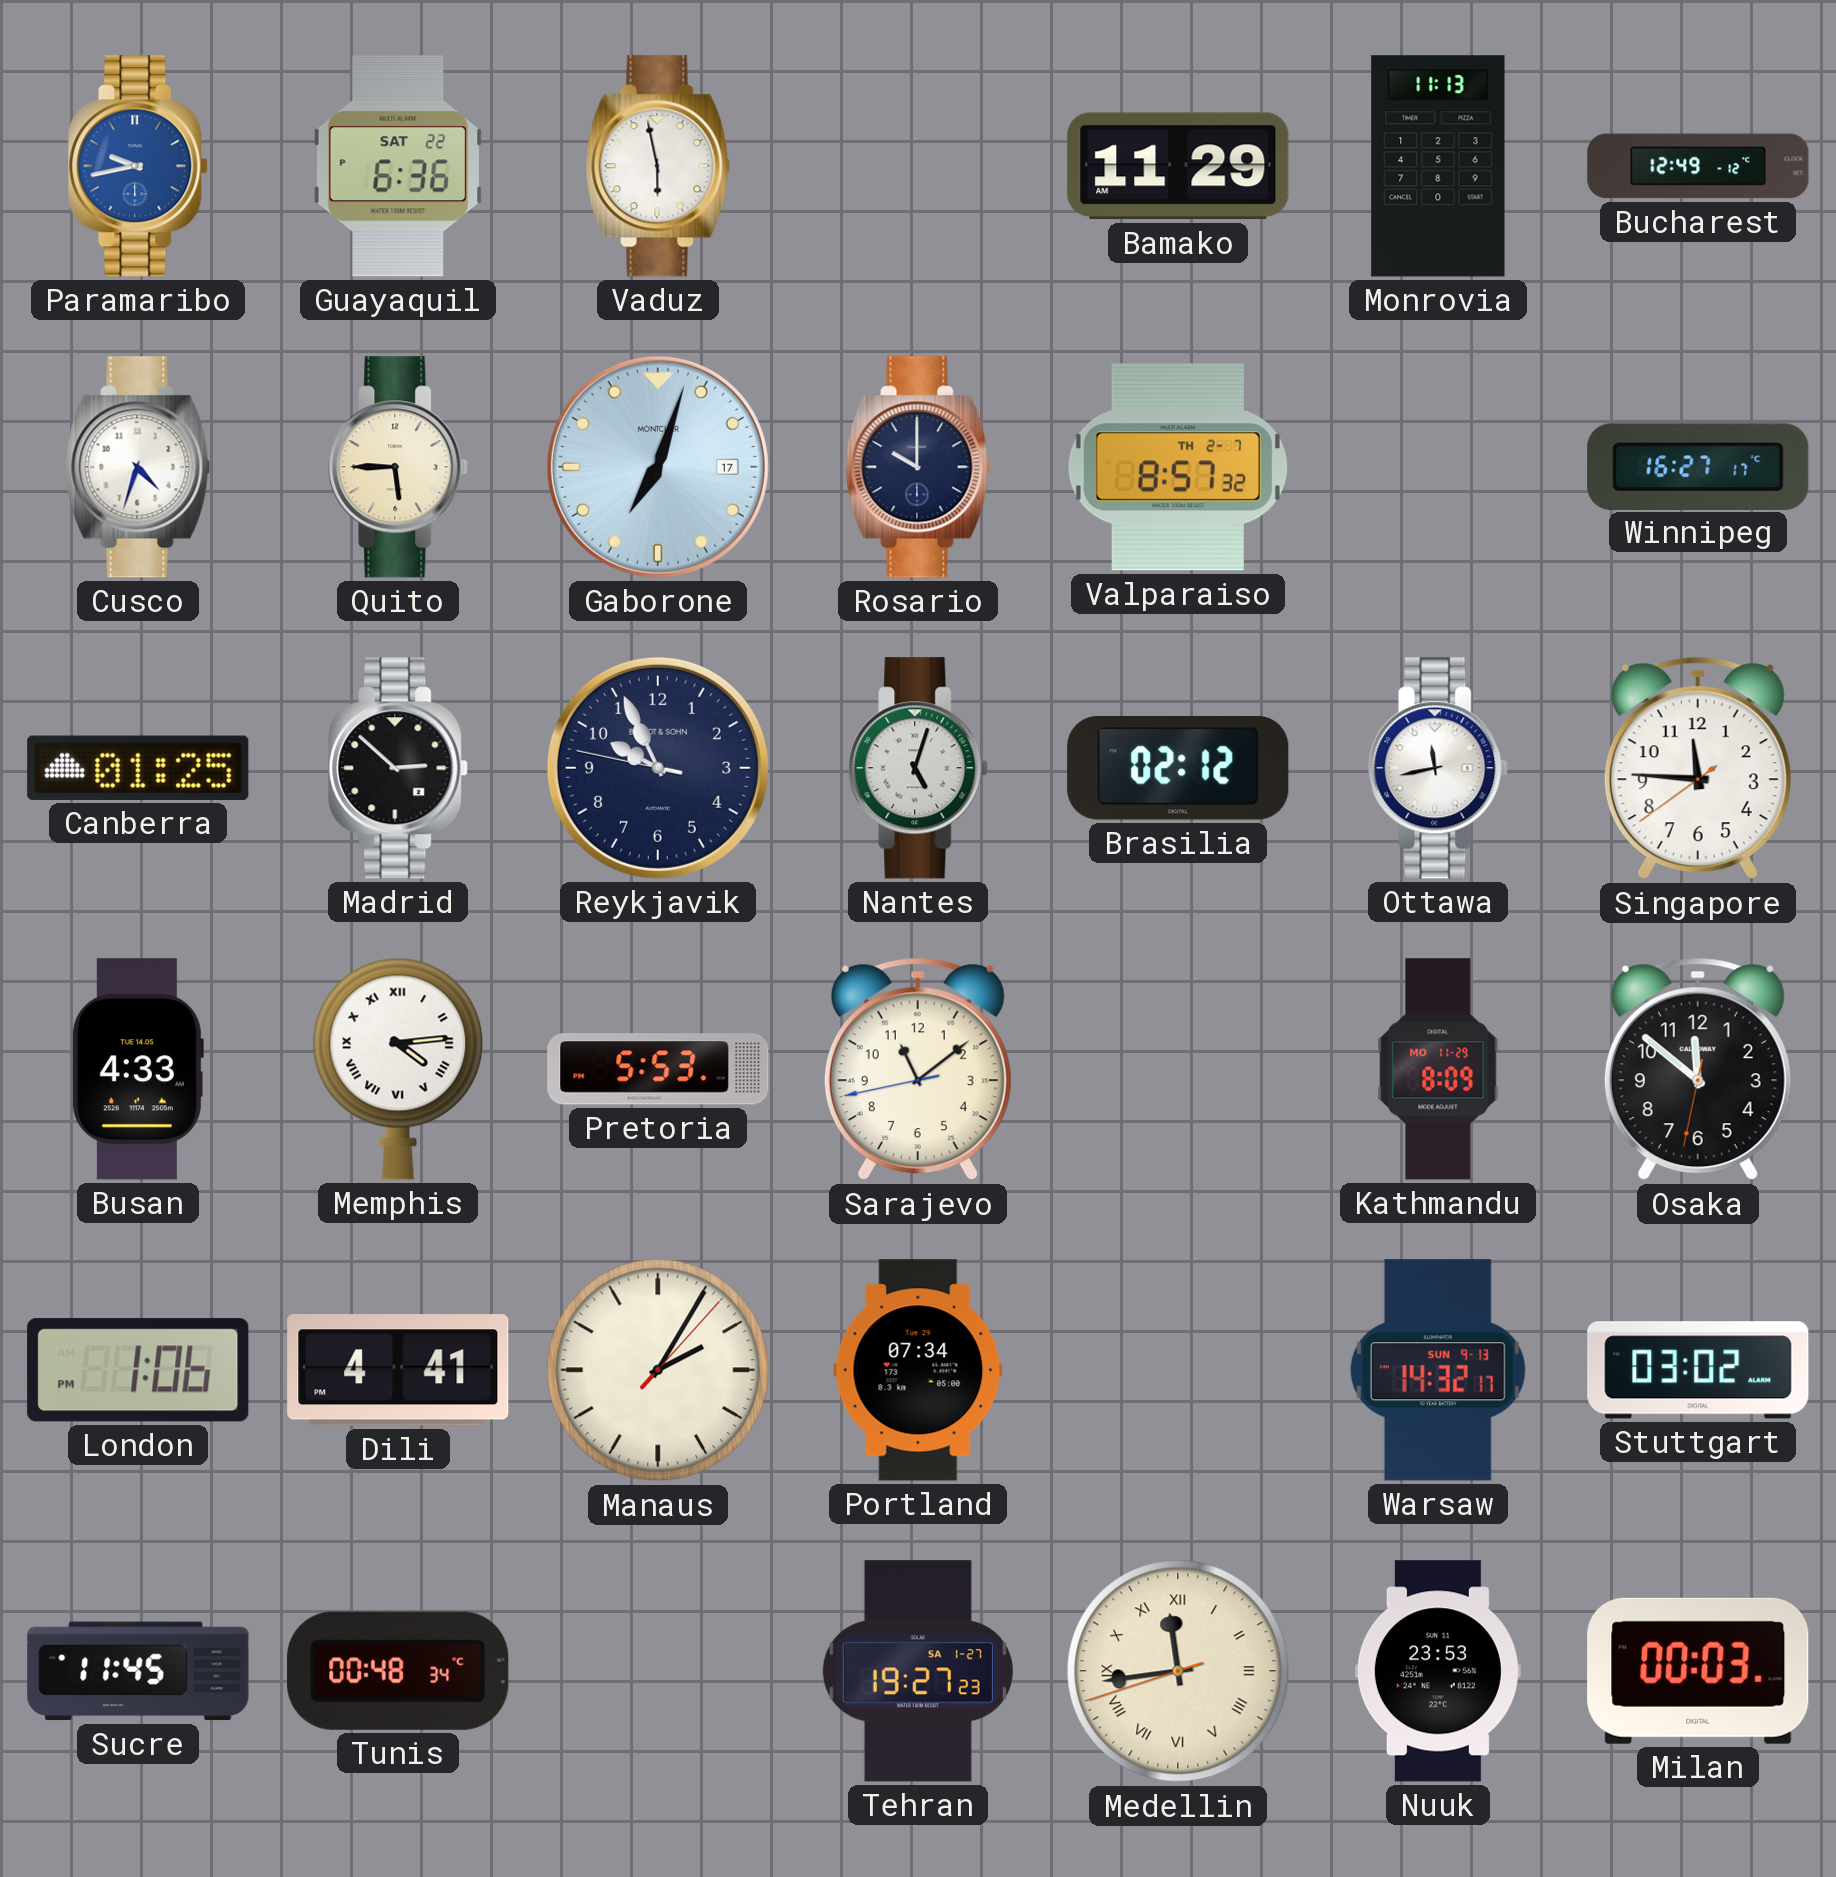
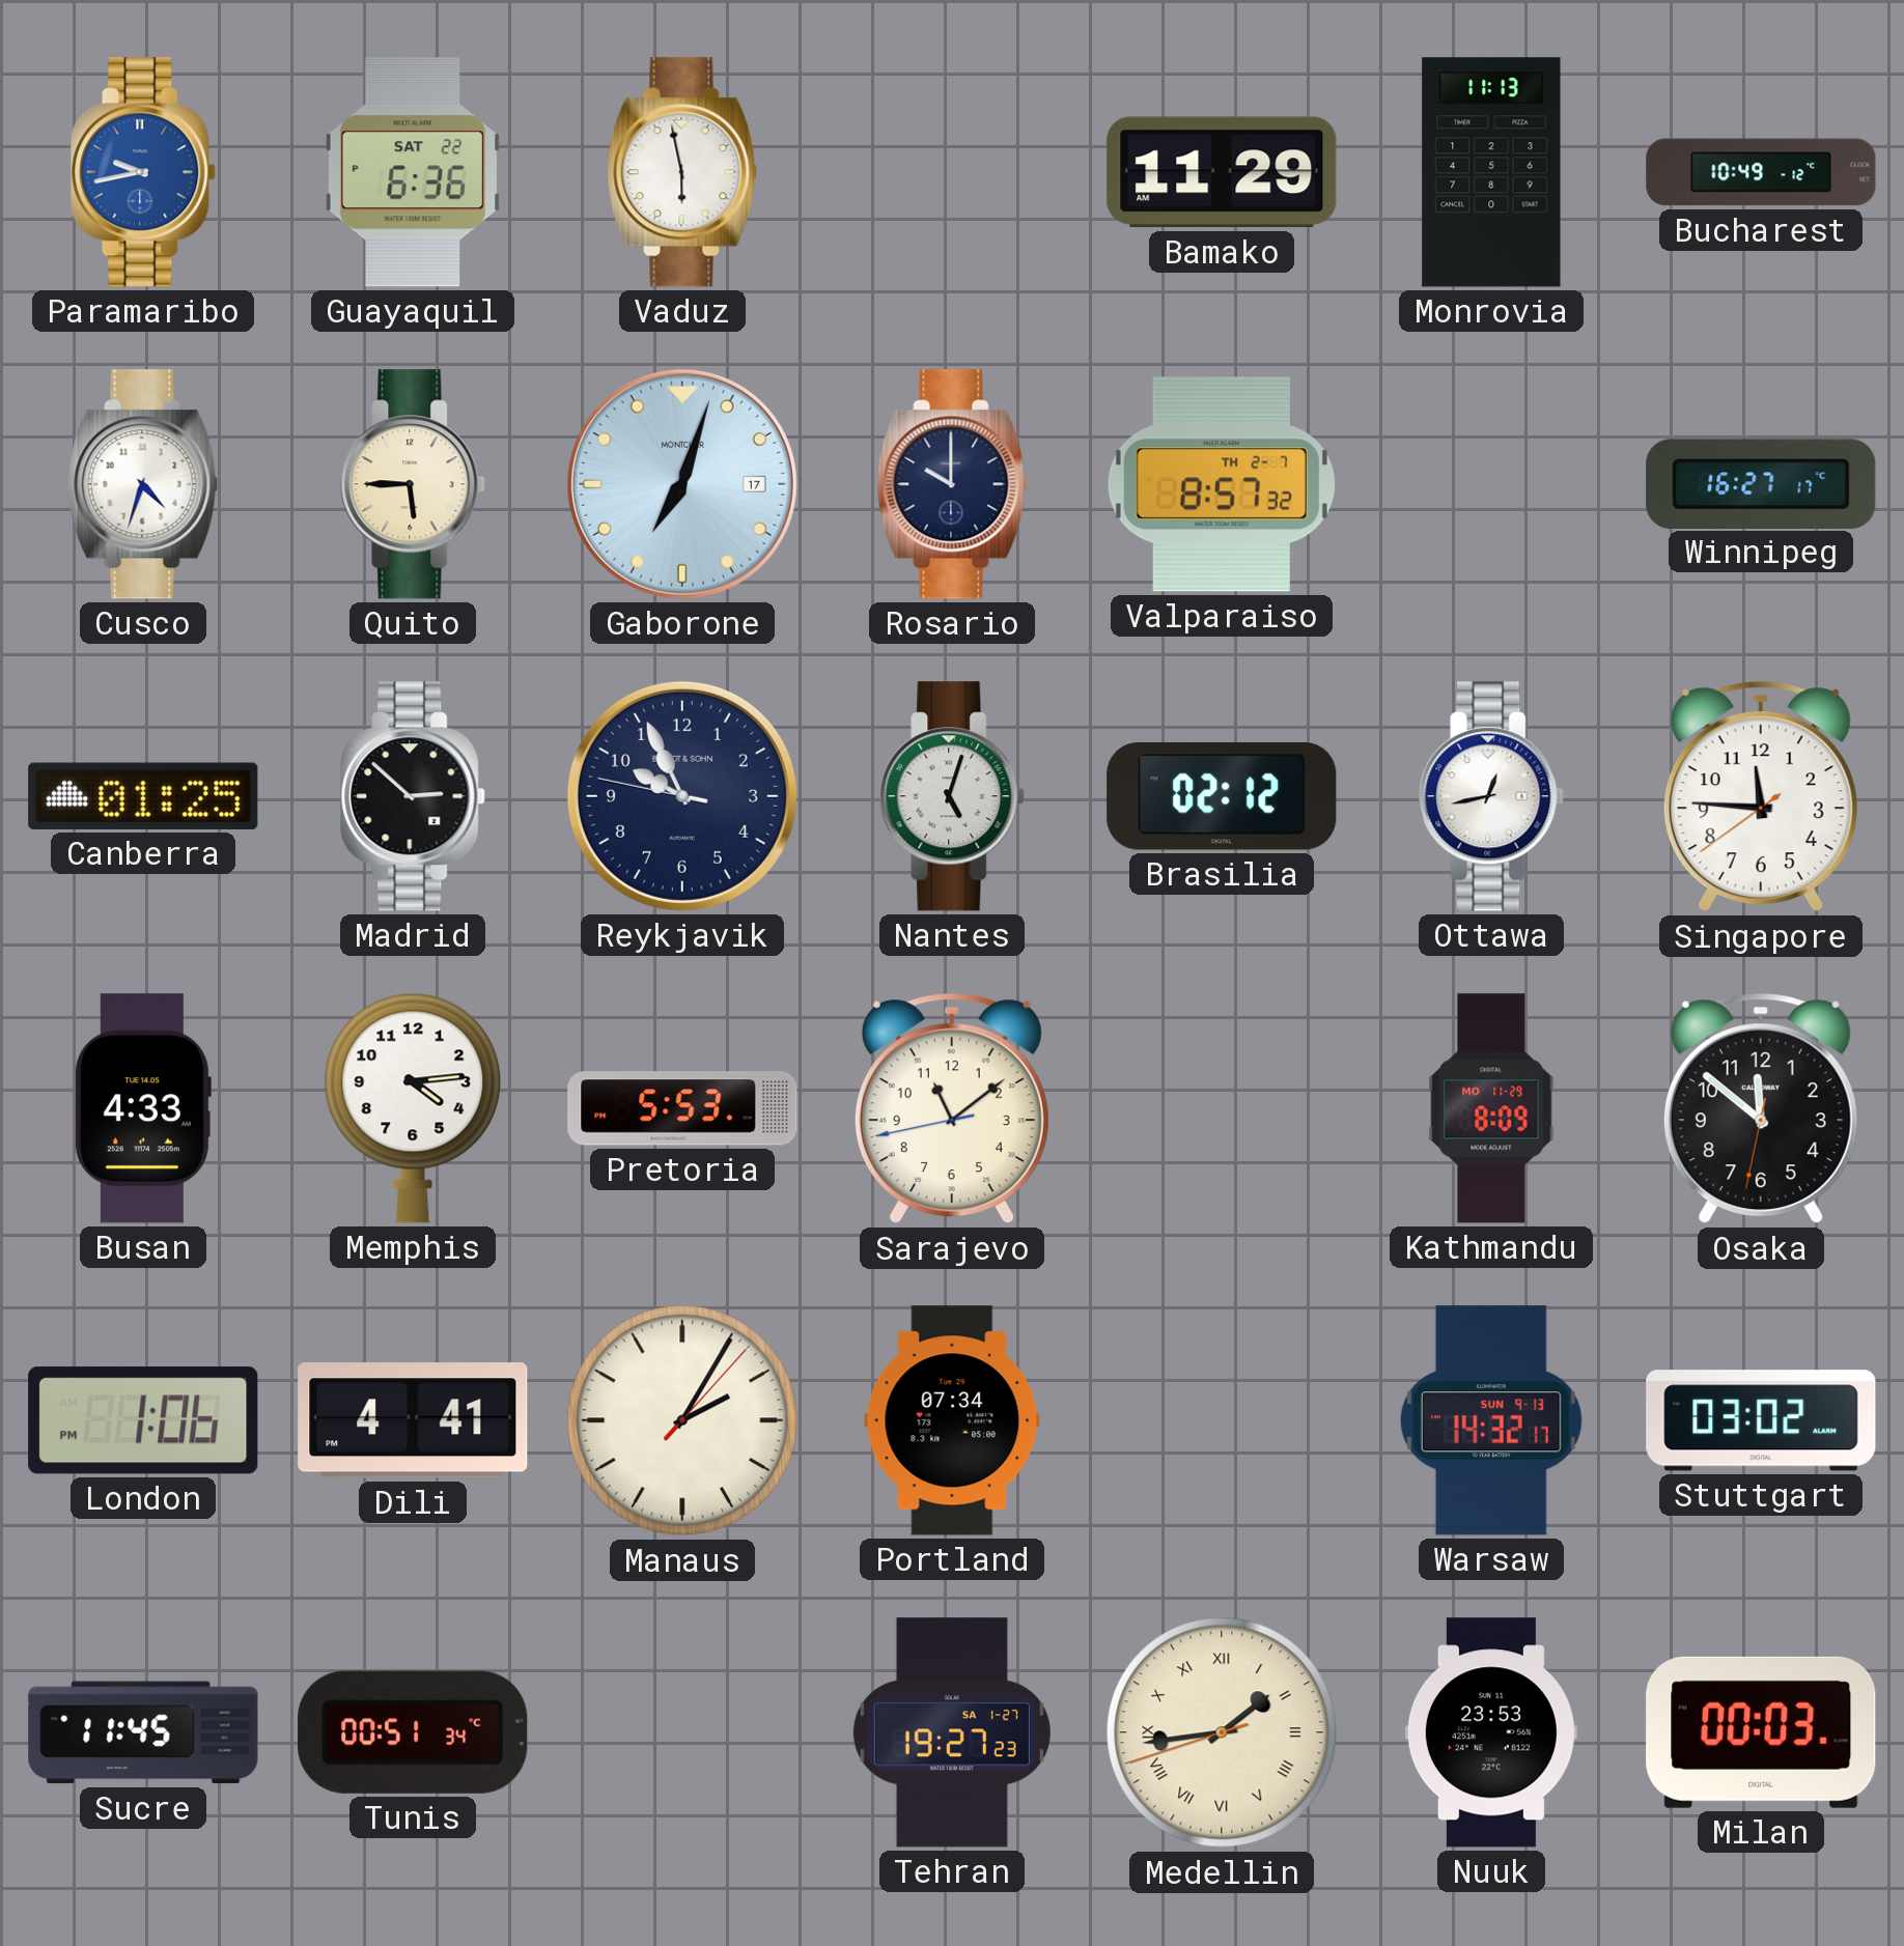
Bucharest: 12:49 -> 10:49 (1761, 172)
Ottawa: 11:43 -> 12:43 (1492, 796)
Memphis numerals: Roman -> Arabic (413, 1108)
Tunis: 00:48 -> 00:51 (413, 1732)
Medellin: 11:43 -> 1:43 (1222, 1732)
